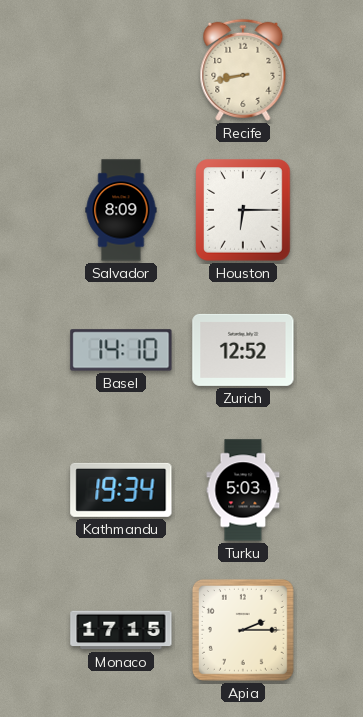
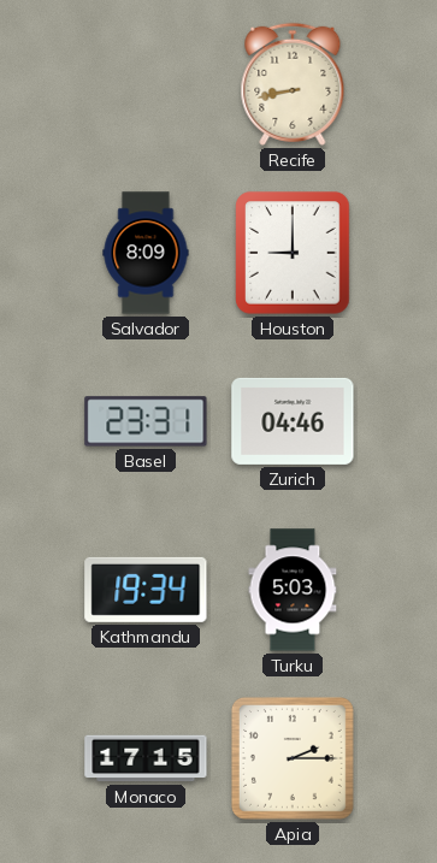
Houston: 6:15 -> 9:00 (293, 253)
Basel: 14:10 -> 23:31 (146, 421)
Zurich: 12:52 -> 04:46 (293, 421)
